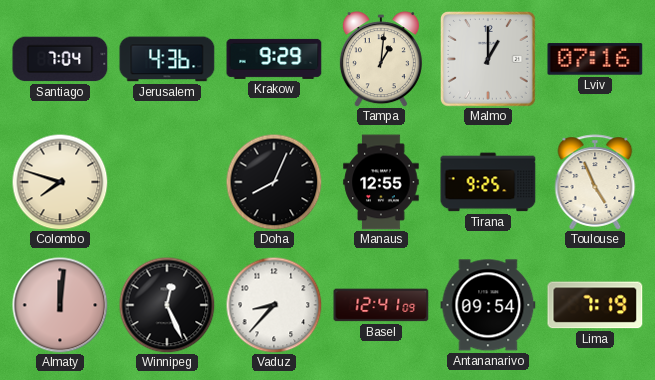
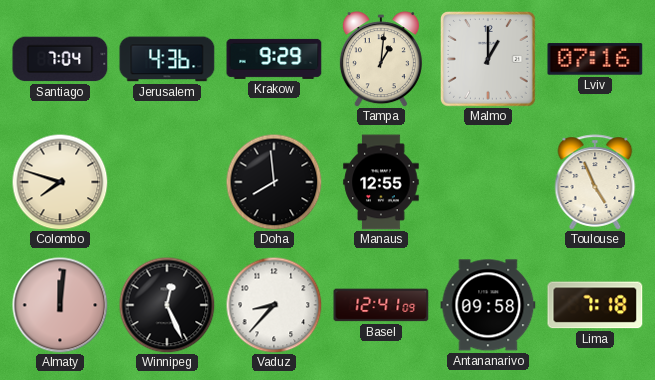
Doha: 8:04 -> 7:59 (274, 182)
Tirana: 9:25 -> none (488, 182)
Antananarivo: 09:54 -> 09:58 (488, 305)
Lima: 7:19 -> 7:18 (595, 305)
